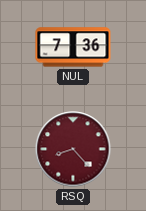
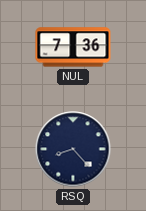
RSQ dial: burgundy -> navy (73, 149)
